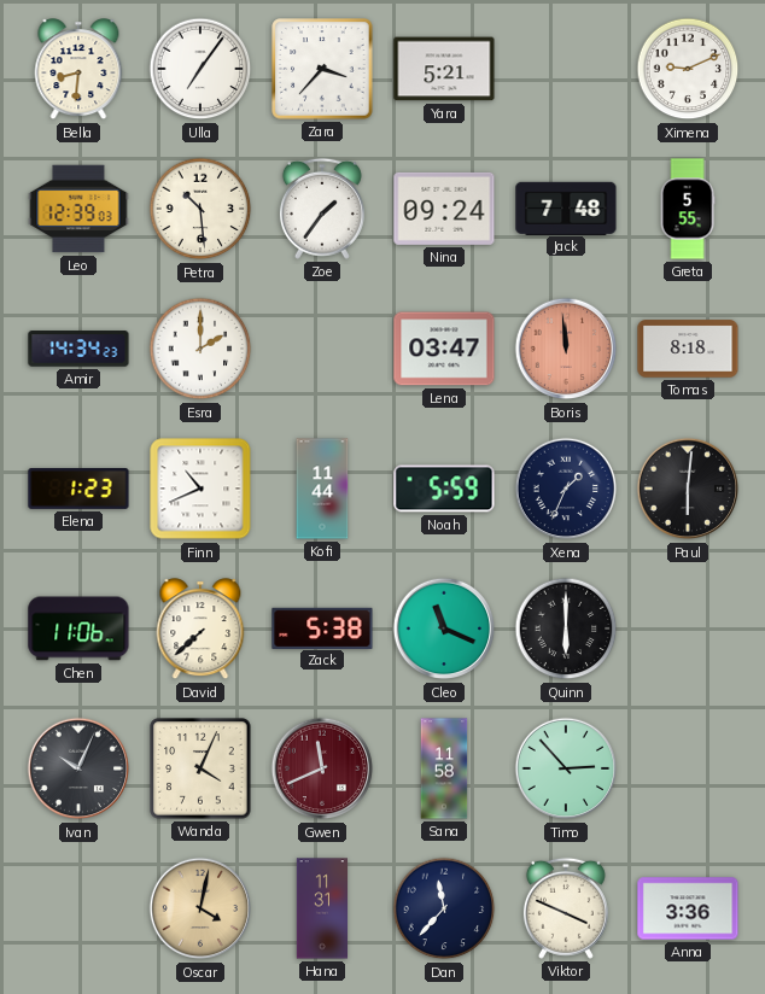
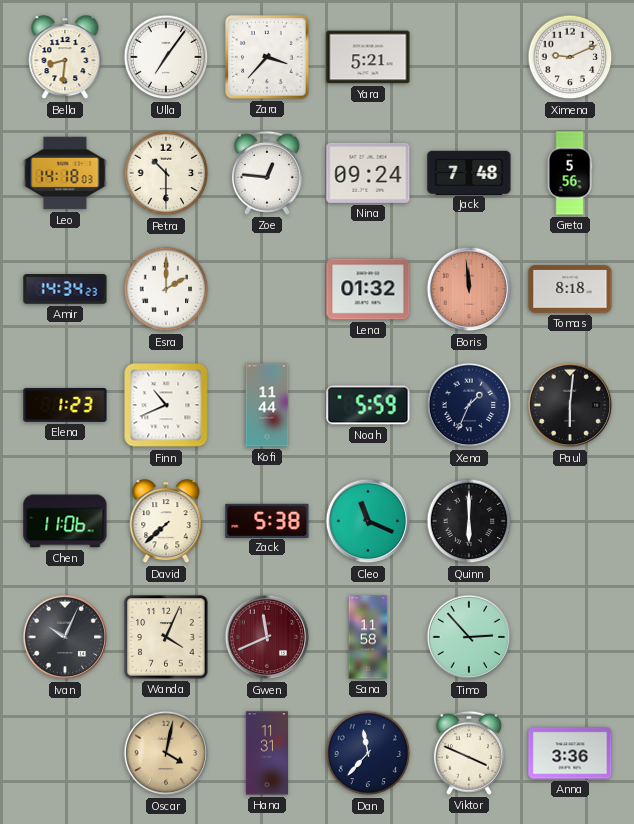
Leo: 12:39 -> 14:18 (65, 173)
Petra: 10:29 -> 10:30 (166, 173)
Zoe: 1:36 -> 12:46 (267, 173)
Greta: 5:55 -> 5:56 (570, 173)
Lena: 03:47 -> 01:32 (368, 289)
